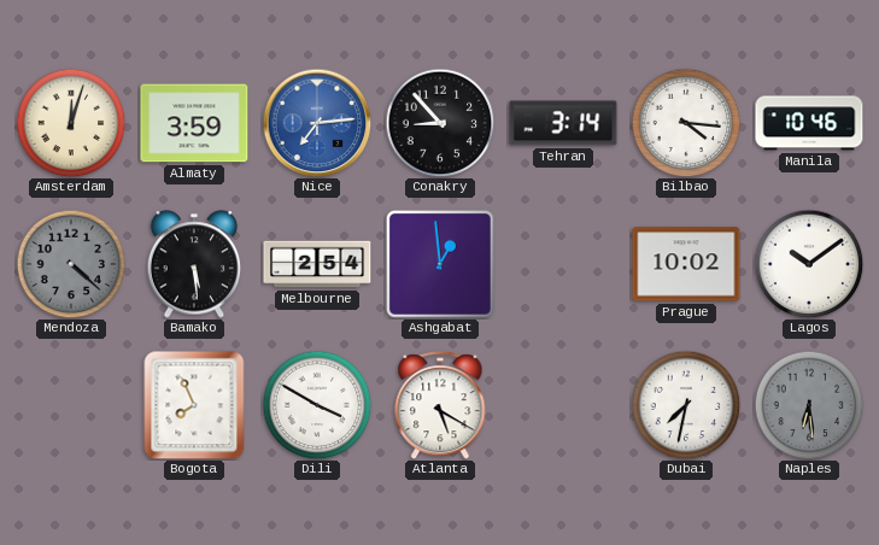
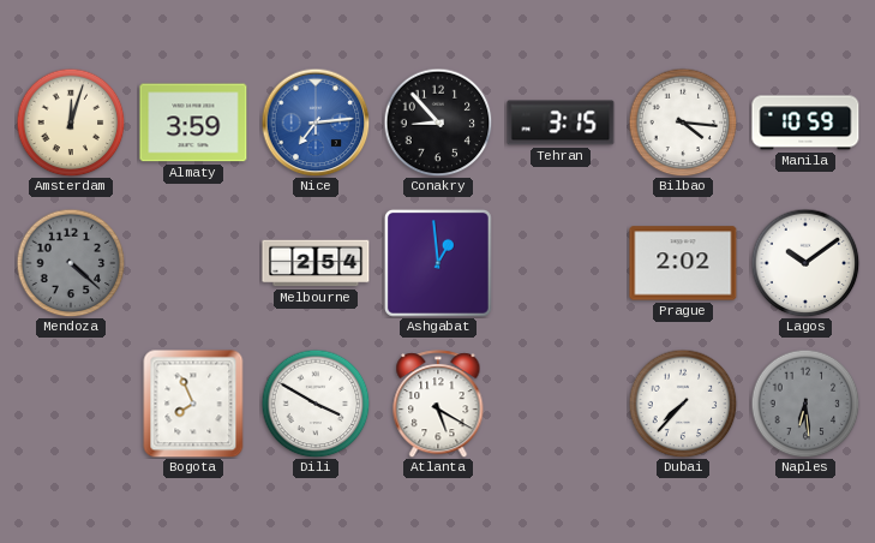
Tehran: 3:14 -> 3:15 (561, 123)
Manila: 10:46 -> 10:59 (805, 123)
Bamako: 5:29 -> none (194, 264)
Prague: 10:02 -> 2:02 (683, 263)
Dubai: 7:32 -> 7:37 (683, 404)
